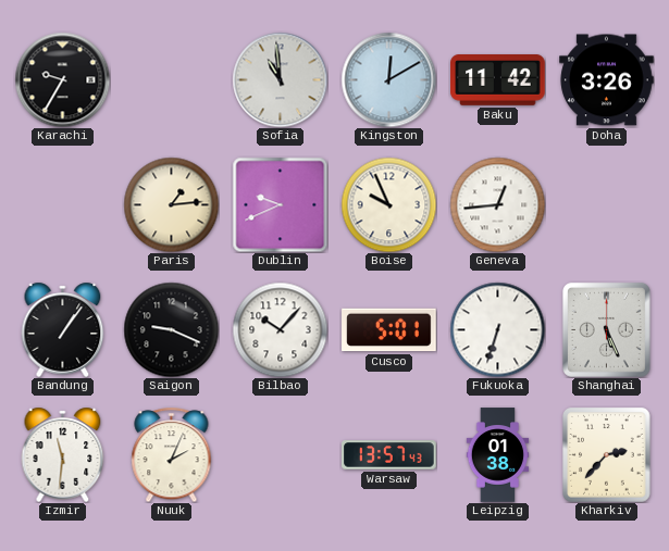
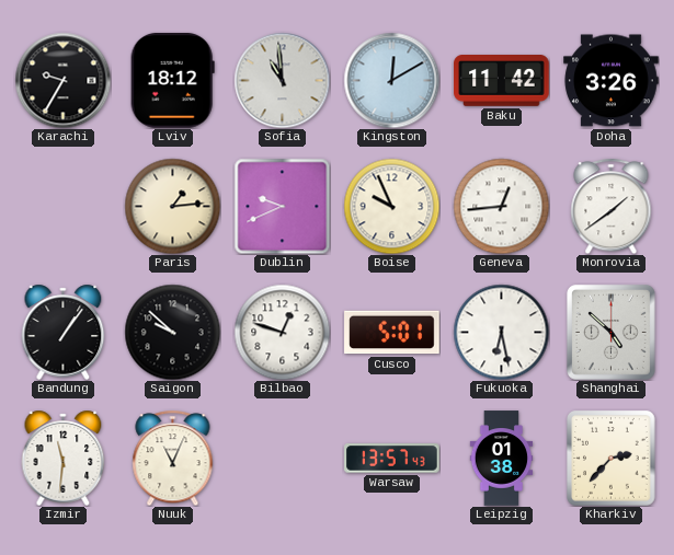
Lviv: none -> 18:12 (172, 81)
Monrovia: none -> 1:39 (612, 206)
Saigon: 9:19 -> 9:52 (172, 332)
Bilbao: 10:07 -> 12:48 (282, 332)
Fukuoka: 6:33 -> 6:28 (501, 332)
Shanghai: 5:26 -> 4:52 (610, 332)
Nuuk: 2:04 -> 11:04 (173, 458)
